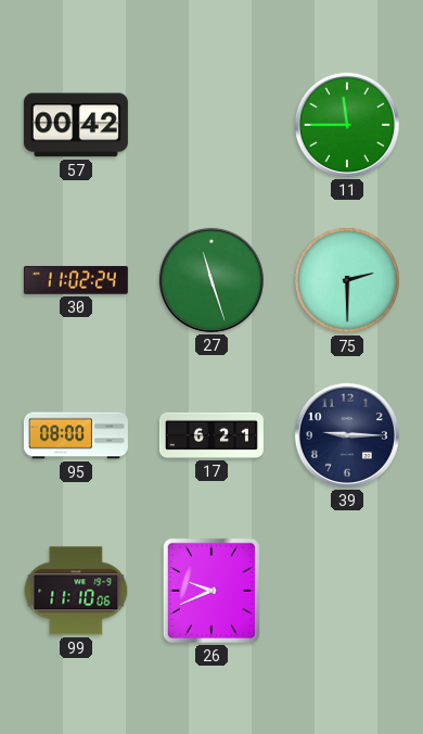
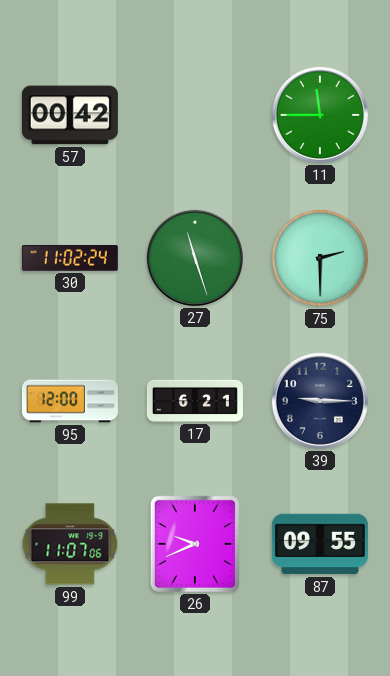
95: 08:00 -> 12:00 (70, 401)
99: 11:10 -> 11:07 (70, 544)
87: none -> 09:55 (320, 544)
